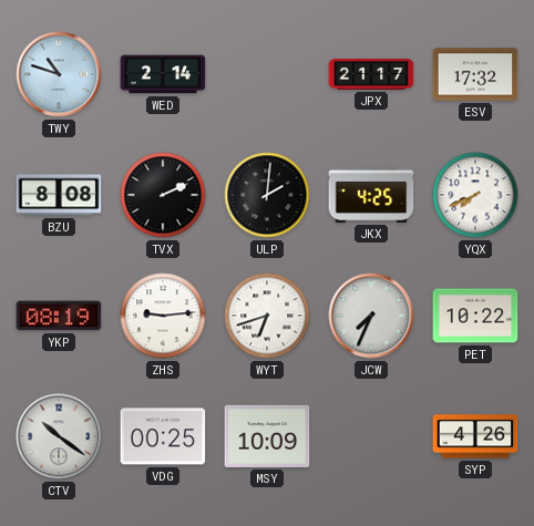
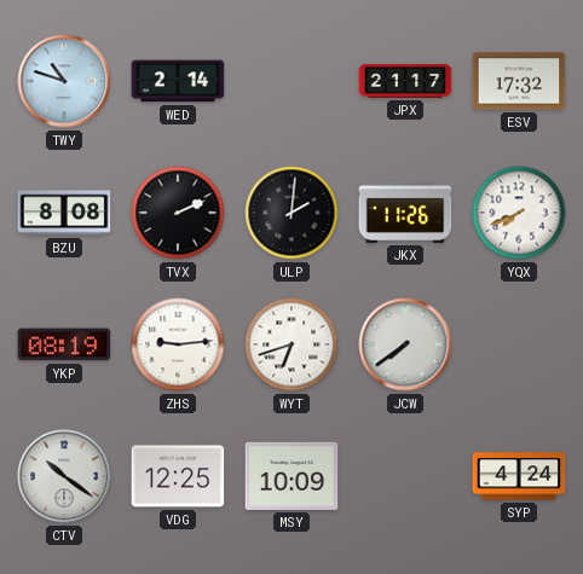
JKX: 4:25 -> 11:26 (405, 213)
JCW: 7:34 -> 7:39 (405, 344)
PET: 10:22 -> none (475, 316)
VDG: 00:25 -> 12:25 (178, 476)
SYP: 4:26 -> 4:24 (519, 476)
